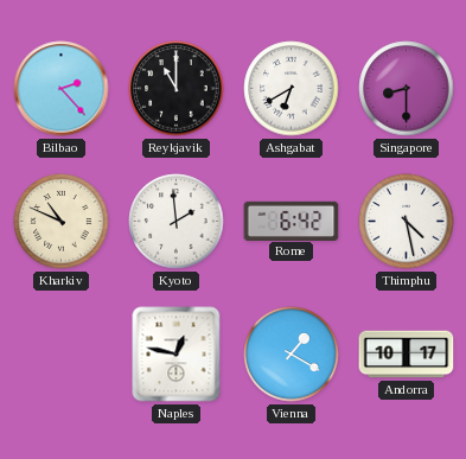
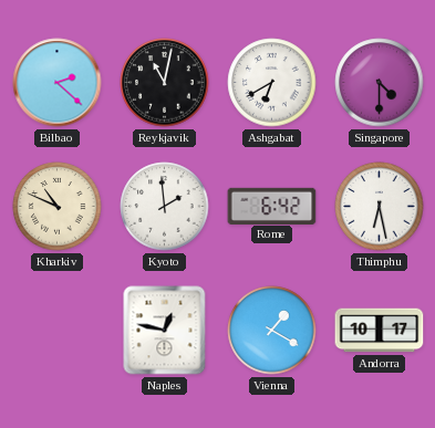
Bilbao: 2:23 -> 2:22 (58, 83)
Reykjavik: 11:00 -> 11:02 (165, 83)
Singapore: 8:30 -> 4:30 (380, 83)
Thimphu: 4:28 -> 6:28 (380, 207)
